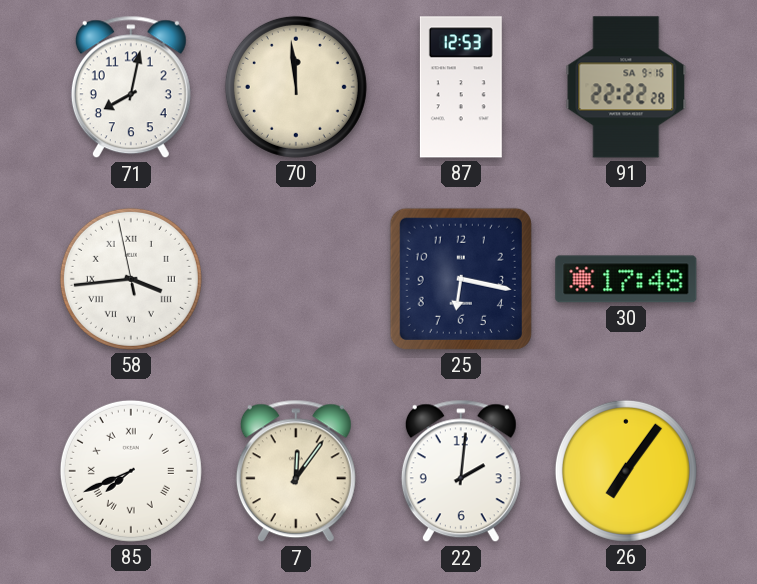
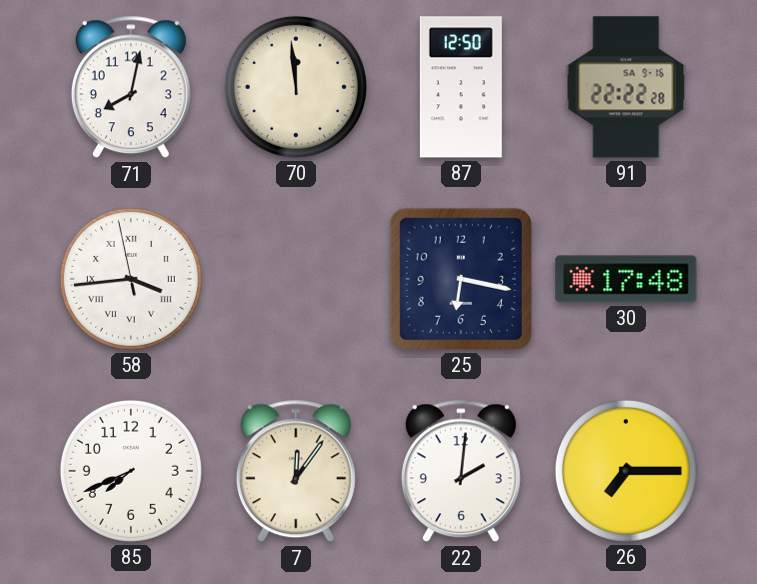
87: 12:53 -> 12:50 (461, 87)
85 numerals: Roman -> Arabic (131, 471)
26: 7:06 -> 7:15 (626, 471)
